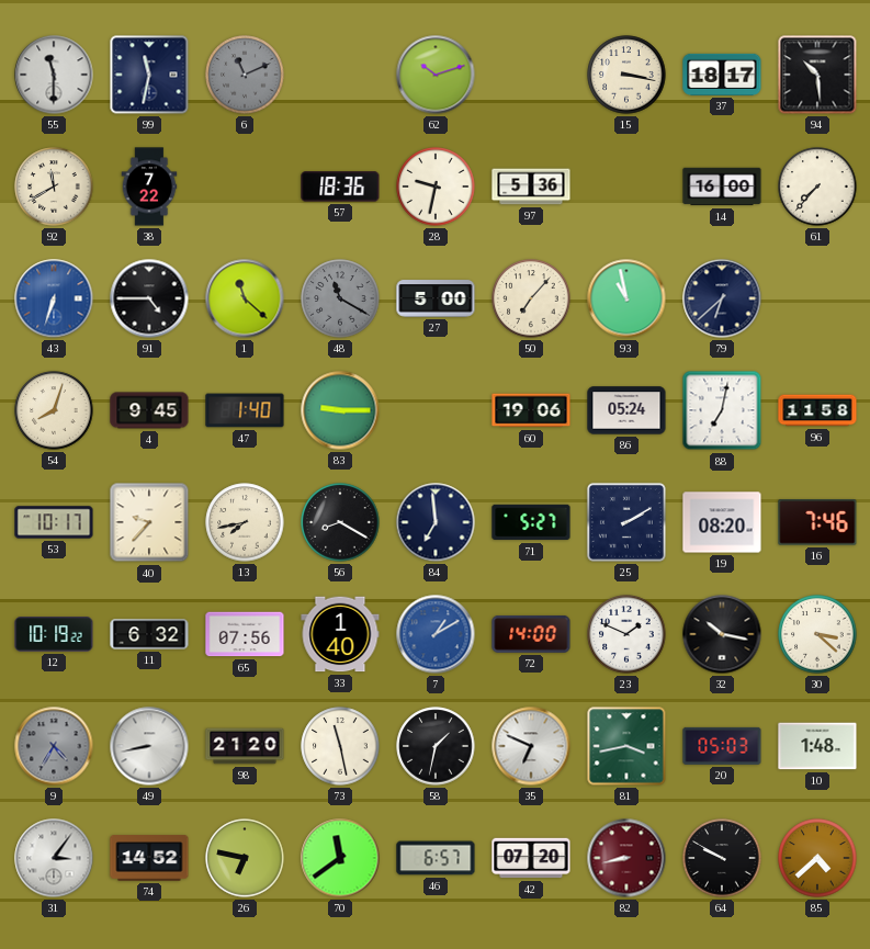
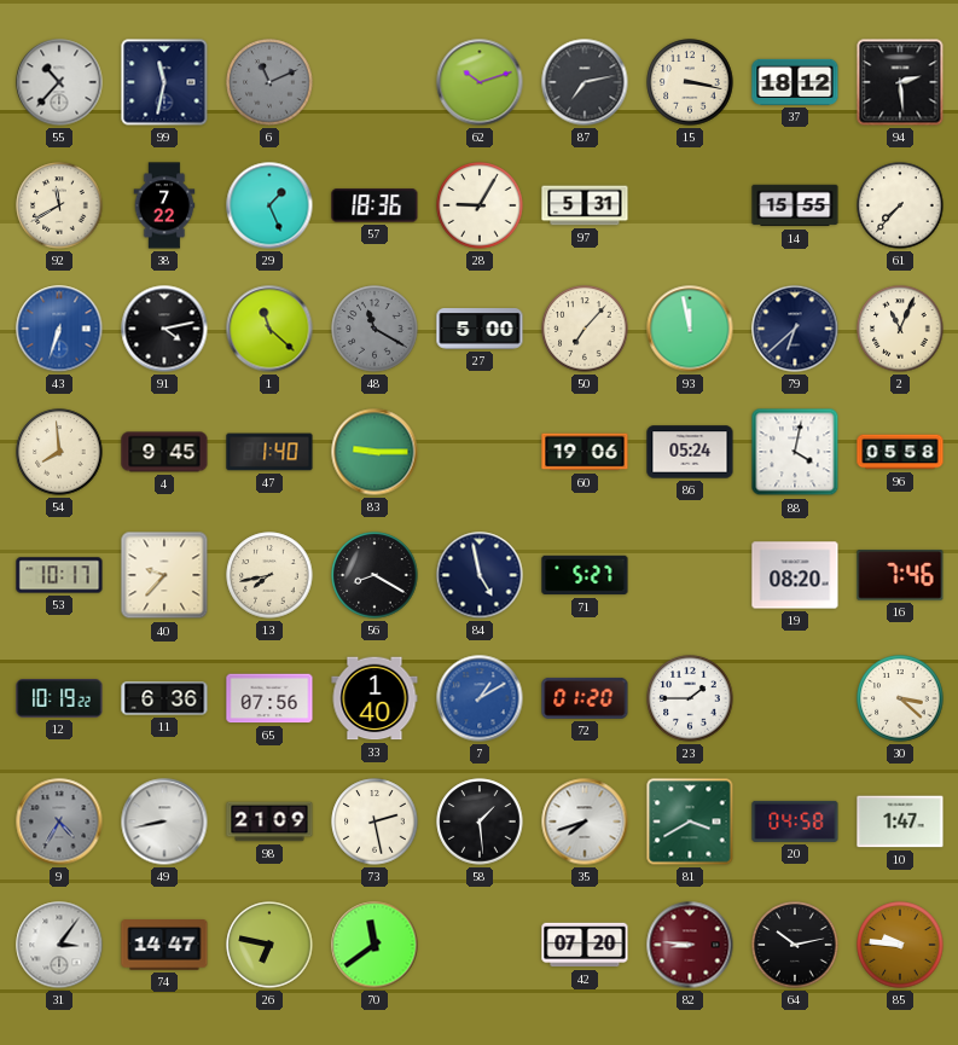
55: 11:30 -> 10:37 (59, 82)
87: none -> 7:13 (585, 82)
37: 18:17 -> 18:12 (795, 82)
94: 10:29 -> 2:29 (900, 82)
29: none -> 1:26 (269, 205)
28: 9:32 -> 9:05 (480, 205)
97: 5:36 -> 5:31 (585, 205)
14: 16:00 -> 15:55 (795, 205)
91: 4:45 -> 4:13 (164, 329)
93: 10:58 -> 11:58 (690, 329)
2: none -> 11:04 (900, 329)
54: 8:03 -> 7:59 (59, 452)
88: 7:02 -> 4:02 (795, 452)
96: 11:58 -> 05:58 (900, 452)
84: 6:59 -> 4:58 (480, 575)
25: 2:10 -> none (626, 522)
11: 6:32 -> 6:36 (164, 698)
72: 14:00 -> 01:20 (585, 698)
23: 1:49 -> 1:45 (690, 698)
32: 10:17 -> none (722, 634)
98: 21:20 -> 21:09 (269, 822)
73: 11:28 -> 2:28 (375, 822)
58: 1:32 -> 1:29 (480, 822)
35: 6:49 -> 7:42 (585, 822)
81: 3:43 -> 3:40 (690, 822)
20: 05:03 -> 04:58 (795, 822)
10: 1:48 -> 1:47 (900, 822)
74: 14:52 -> 14:47 (164, 945)
46: 6:57 -> none (436, 858)
82: 8:43 -> 8:46 (690, 945)
64: 9:50 -> 10:13 (795, 945)
85: 4:38 -> 9:46 (900, 945)
